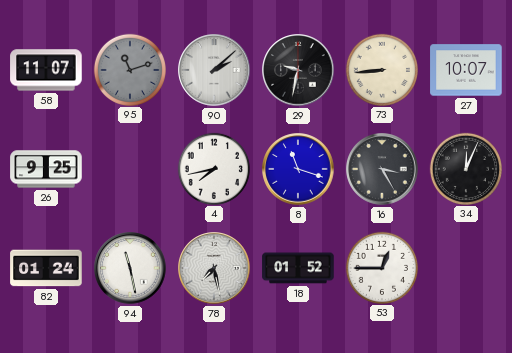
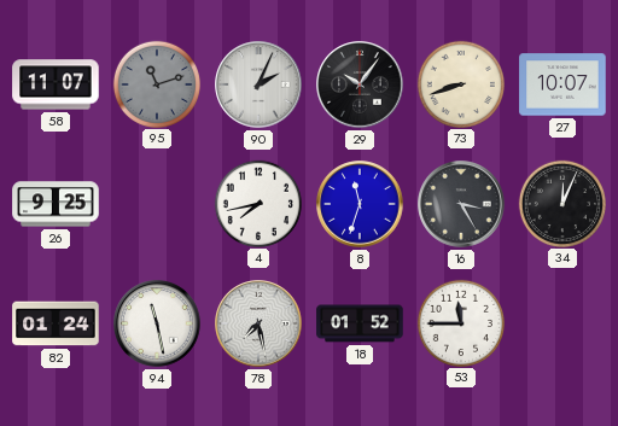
90: 2:08 -> 2:04 (258, 84)
29: 9:32 -> 10:06 (360, 84)
73: 8:44 -> 8:42 (460, 83)
8: 11:18 -> 11:33 (360, 204)
53: 12:45 -> 11:45 (460, 322)
